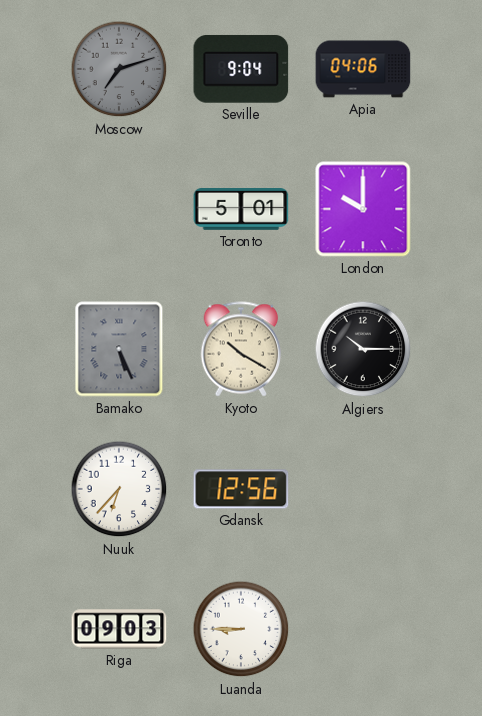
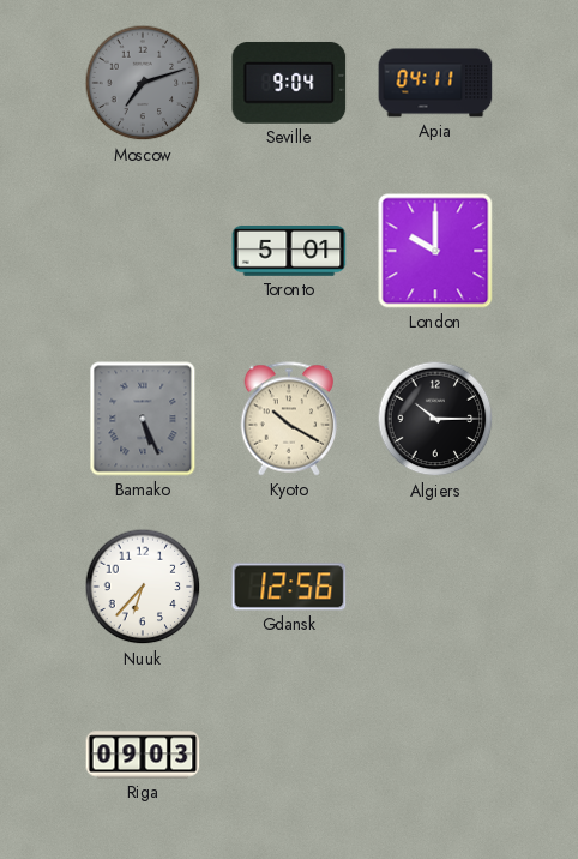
Apia: 04:06 -> 04:11 (435, 83)
Luanda: 8:45 -> none (241, 629)
